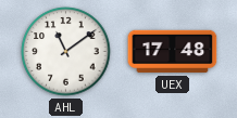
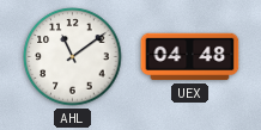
UEX: 17:48 -> 04:48 (190, 57)
